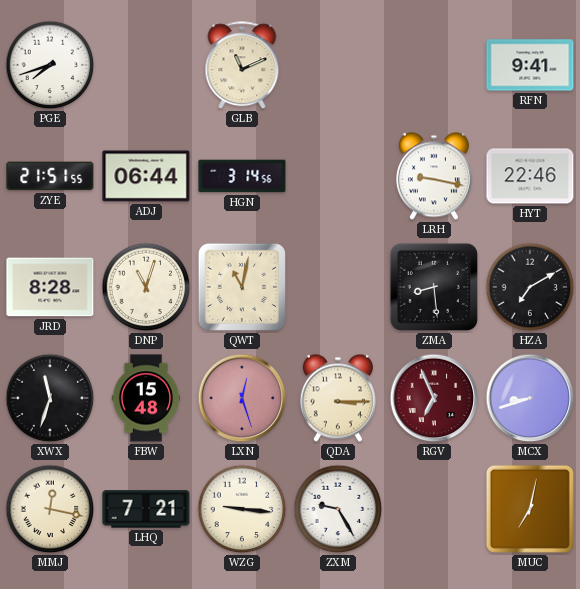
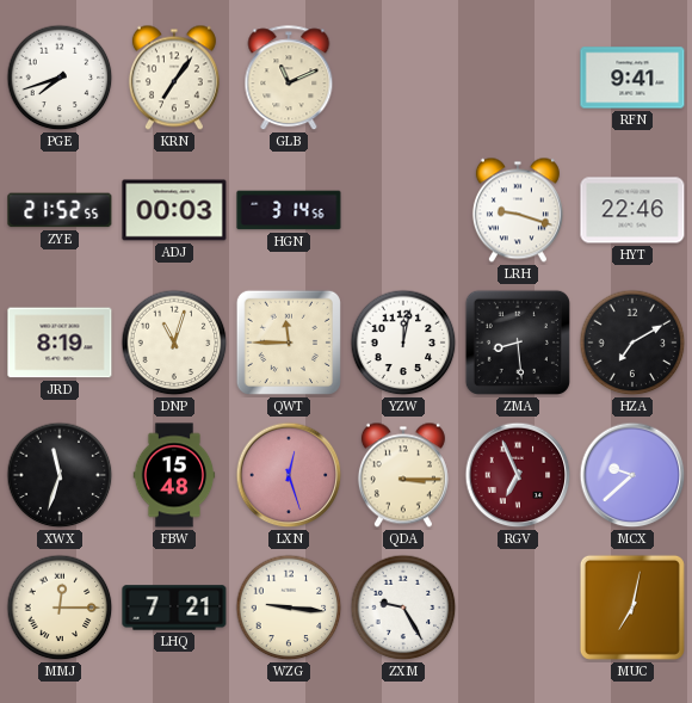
KRN: none -> 7:06 (174, 78)
ZYE: 21:51 -> 21:52 (60, 210)
ADJ: 06:44 -> 00:03 (174, 210)
LRH: 9:17 -> 9:18 (518, 210)
JRD: 8:28 -> 8:19 (60, 343)
QWT: 11:02 -> 11:45 (289, 343)
YZW: none -> 12:02 (403, 343)
MCX: 8:42 -> 9:38 (632, 475)
MMJ: 12:17 -> 12:15 (60, 608)
